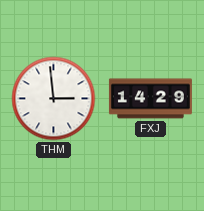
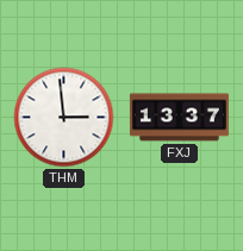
FXJ: 14:29 -> 13:37 (179, 118)
